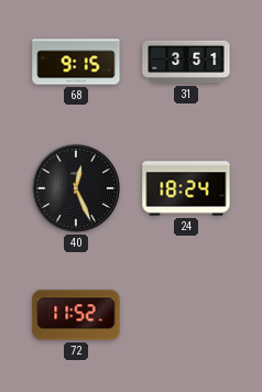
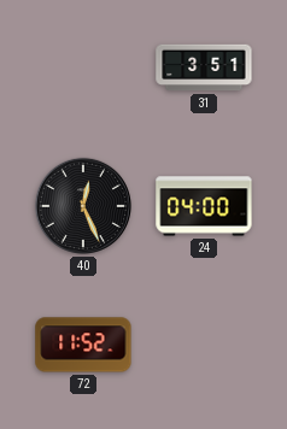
68: 9:15 -> none (76, 62)
24: 18:24 -> 04:00 (204, 206)
